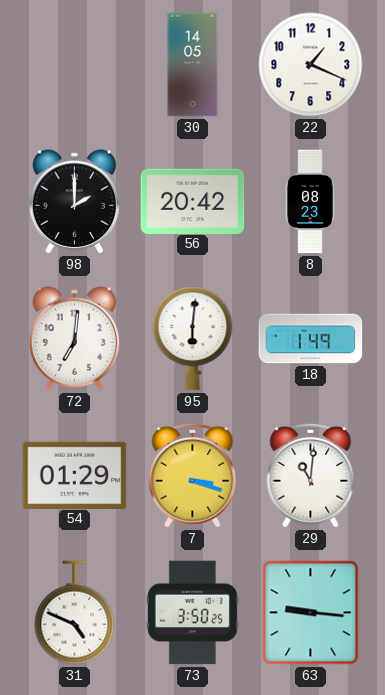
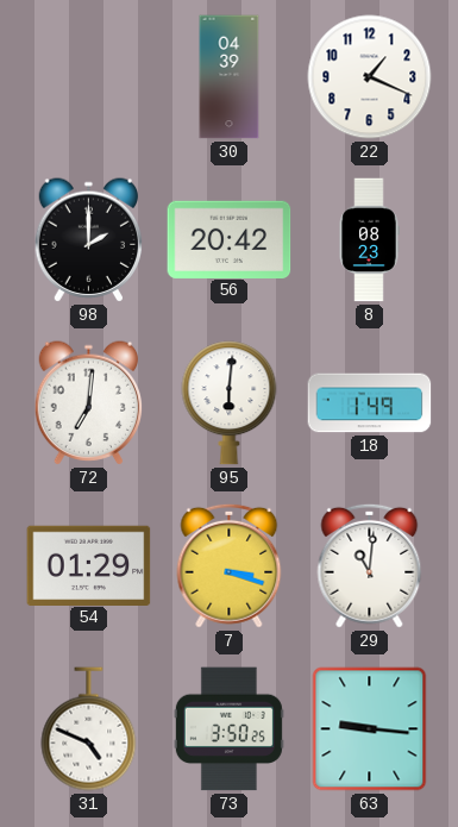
30: 14:05 -> 04:39 (230, 77)
